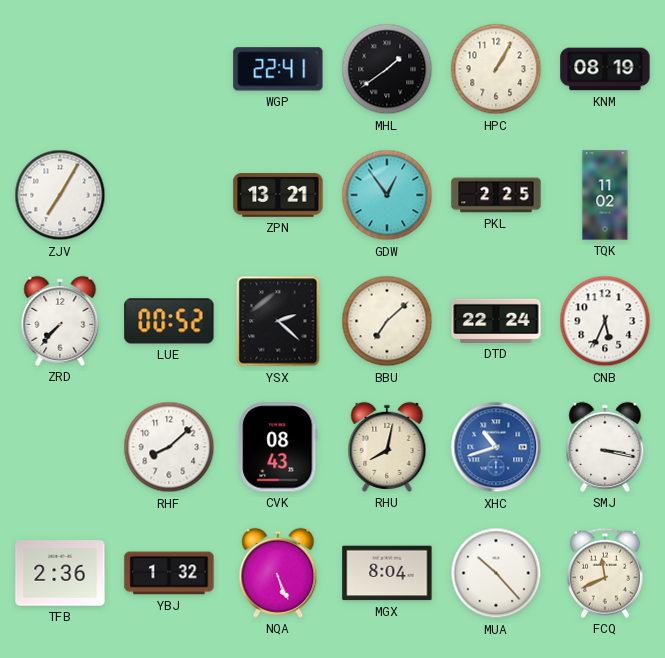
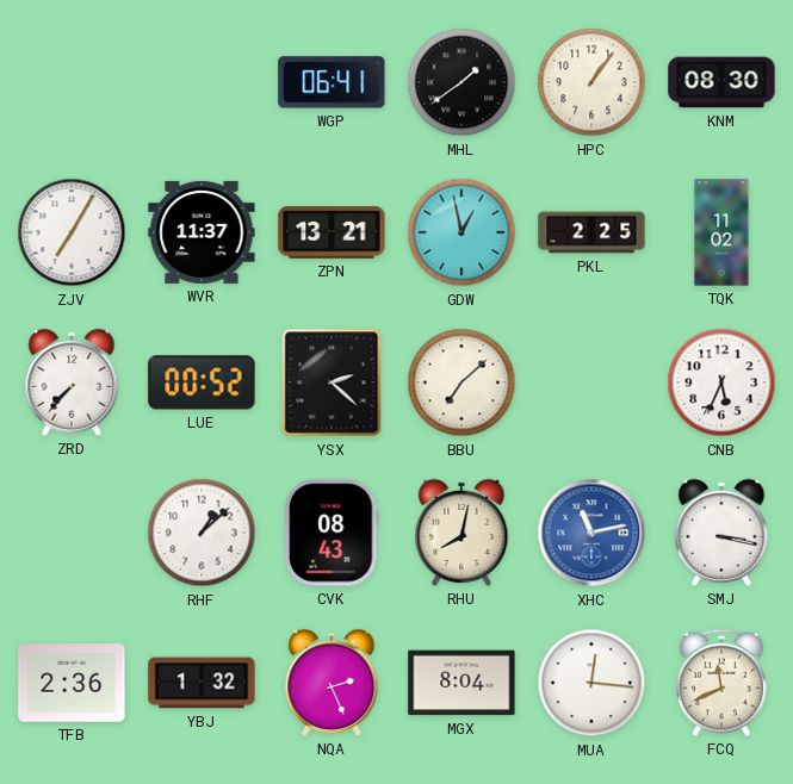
WGP: 22:41 -> 06:41 (332, 82)
HPC: 1:05 -> 1:06 (591, 82)
KNM: 08:19 -> 08:30 (721, 82)
WVR: none -> 11:37 (202, 232)
GDW: 12:54 -> 12:58 (461, 232)
DTD: 22:24 -> none (496, 321)
RHF: 8:08 -> 1:08 (202, 533)
XHC: 10:42 -> 11:13 (591, 533)
NQA: 5:26 -> 2:26 (332, 683)
MUA: 10:23 -> 12:16 (591, 683)
